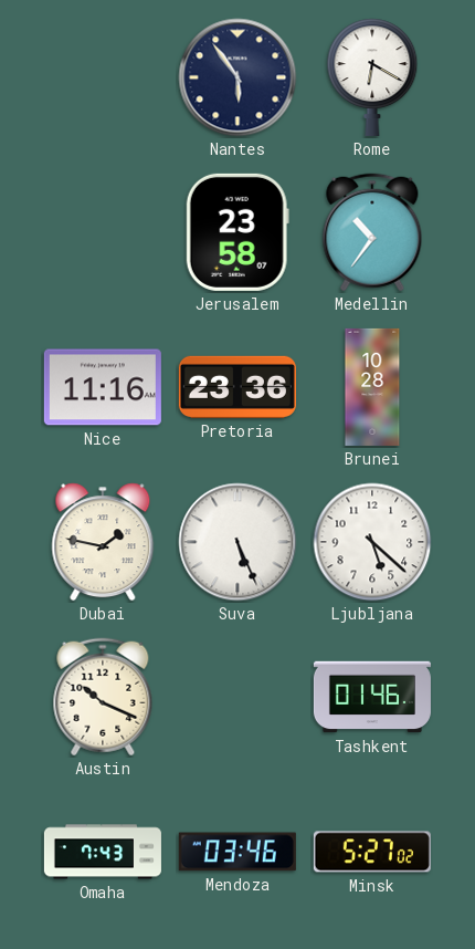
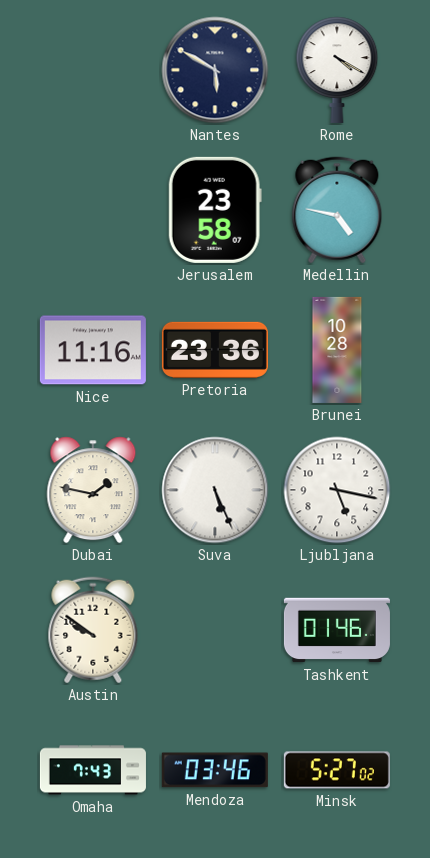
Nantes: 5:54 -> 5:50 (215, 70)
Rome: 6:20 -> 4:20 (337, 70)
Medellin: 10:36 -> 4:47 (337, 210)
Ljubljana: 5:22 -> 5:17 (337, 490)
Austin: 10:19 -> 9:51 (93, 630)
